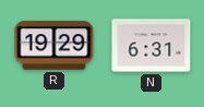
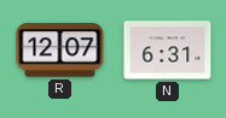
R: 19:29 -> 12:07 (60, 51)
